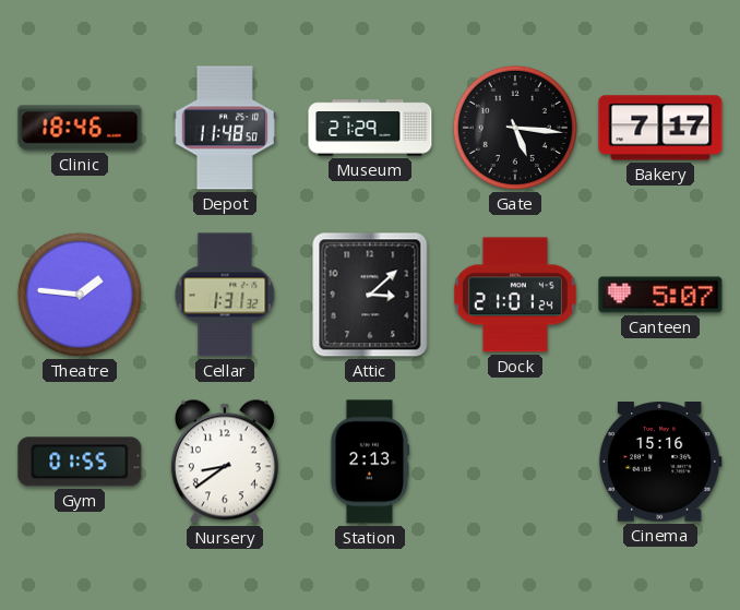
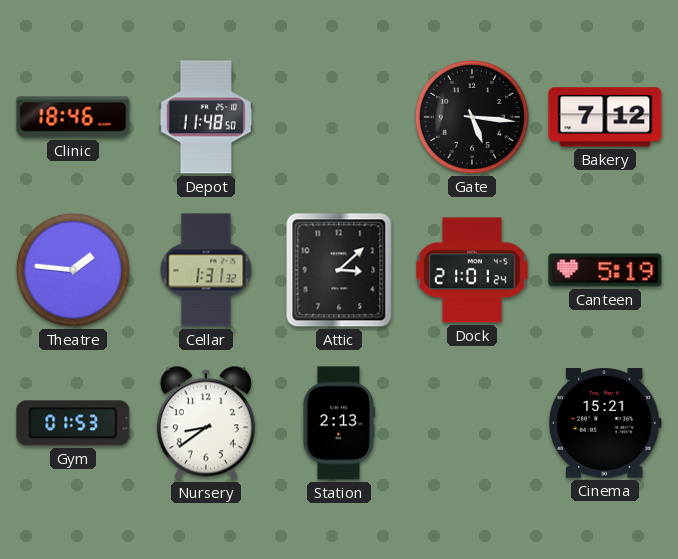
Museum: 21:29 -> none (370, 128)
Bakery: 7:17 -> 7:12 (605, 117)
Canteen: 5:07 -> 5:19 (605, 270)
Gym: 01:55 -> 01:53 (73, 423)
Cinema: 15:16 -> 15:21 (605, 423)
